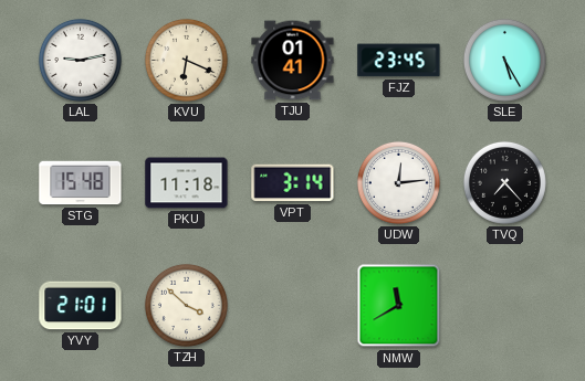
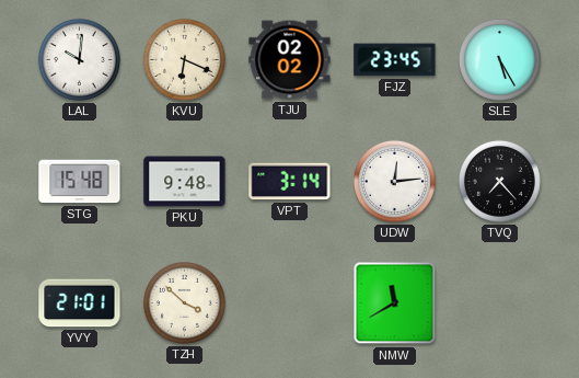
LAL: 9:13 -> 10:01 (79, 59)
TJU: 01:41 -> 02:02 (290, 60)
PKU: 11:18 -> 9:48 (185, 182)
